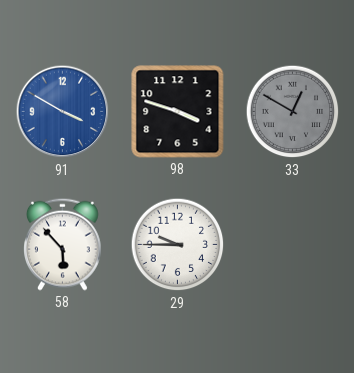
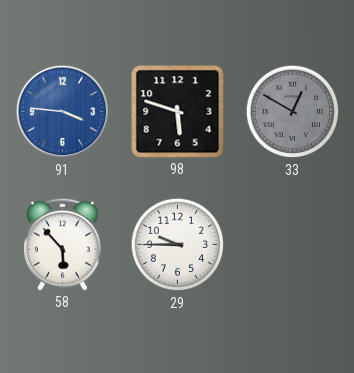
91: 3:50 -> 3:46 (63, 112)
98: 3:48 -> 5:48 (178, 112)
